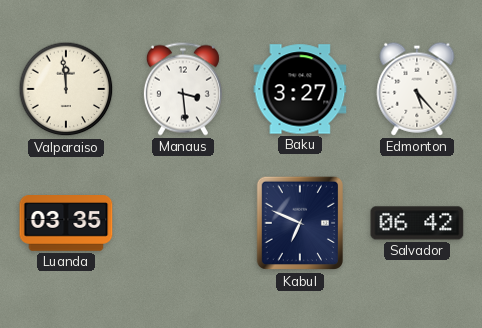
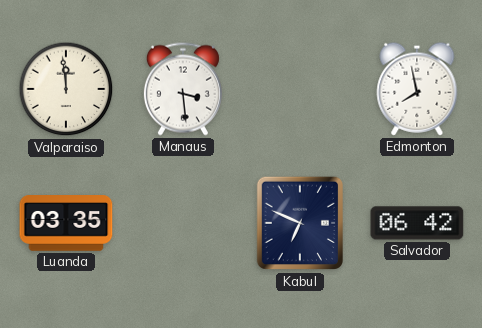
Baku: 3:27 -> none (300, 89)
Edmonton: 5:23 -> 7:58 (417, 89)
